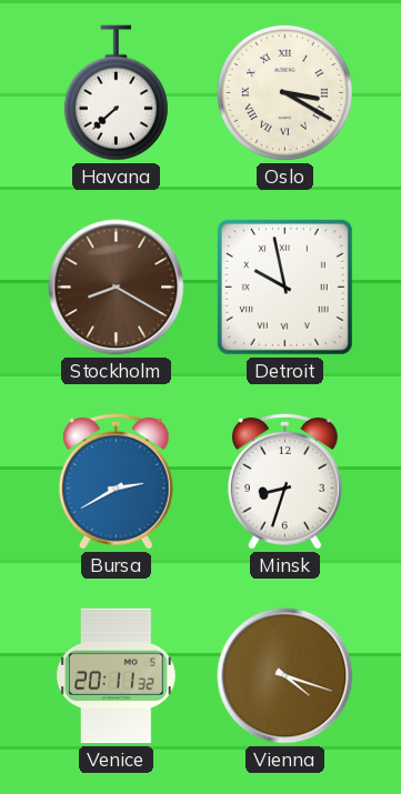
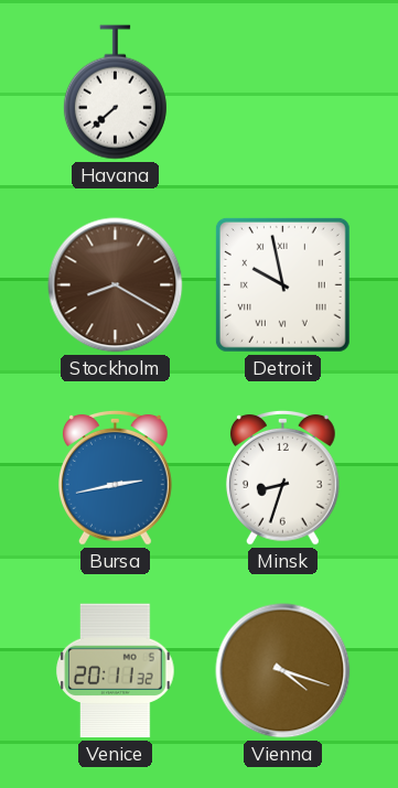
Oslo: 3:20 -> none (284, 92)
Bursa: 2:40 -> 2:43 (115, 477)
